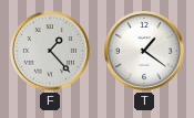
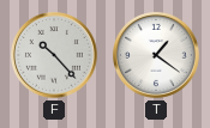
F: 1:23 -> 10:23 (55, 56)
